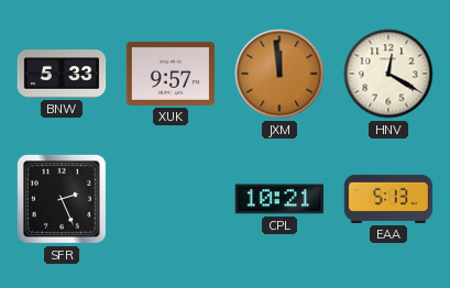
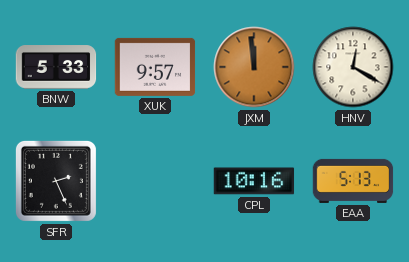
CPL: 10:21 -> 10:16 (254, 181)
